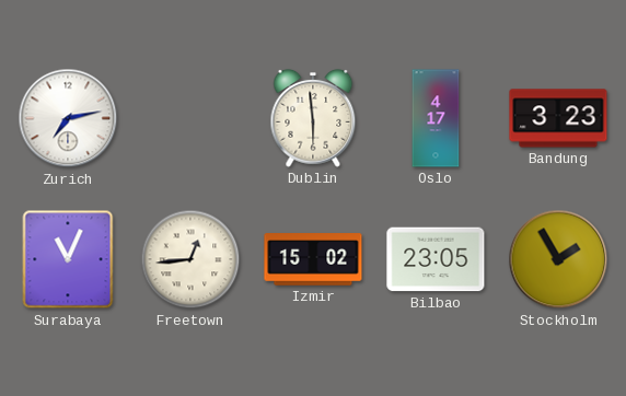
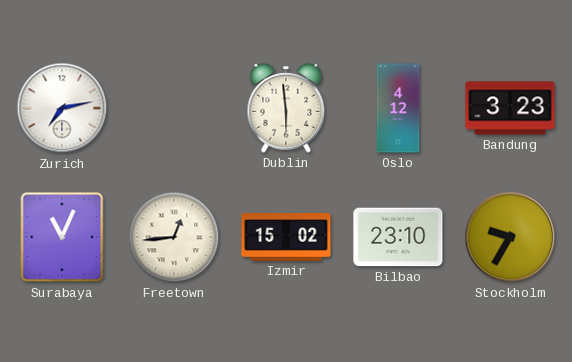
Oslo: 4:17 -> 4:12 (398, 108)
Bilbao: 23:05 -> 23:10 (398, 237)
Stockholm: 1:55 -> 9:35 (510, 237)
